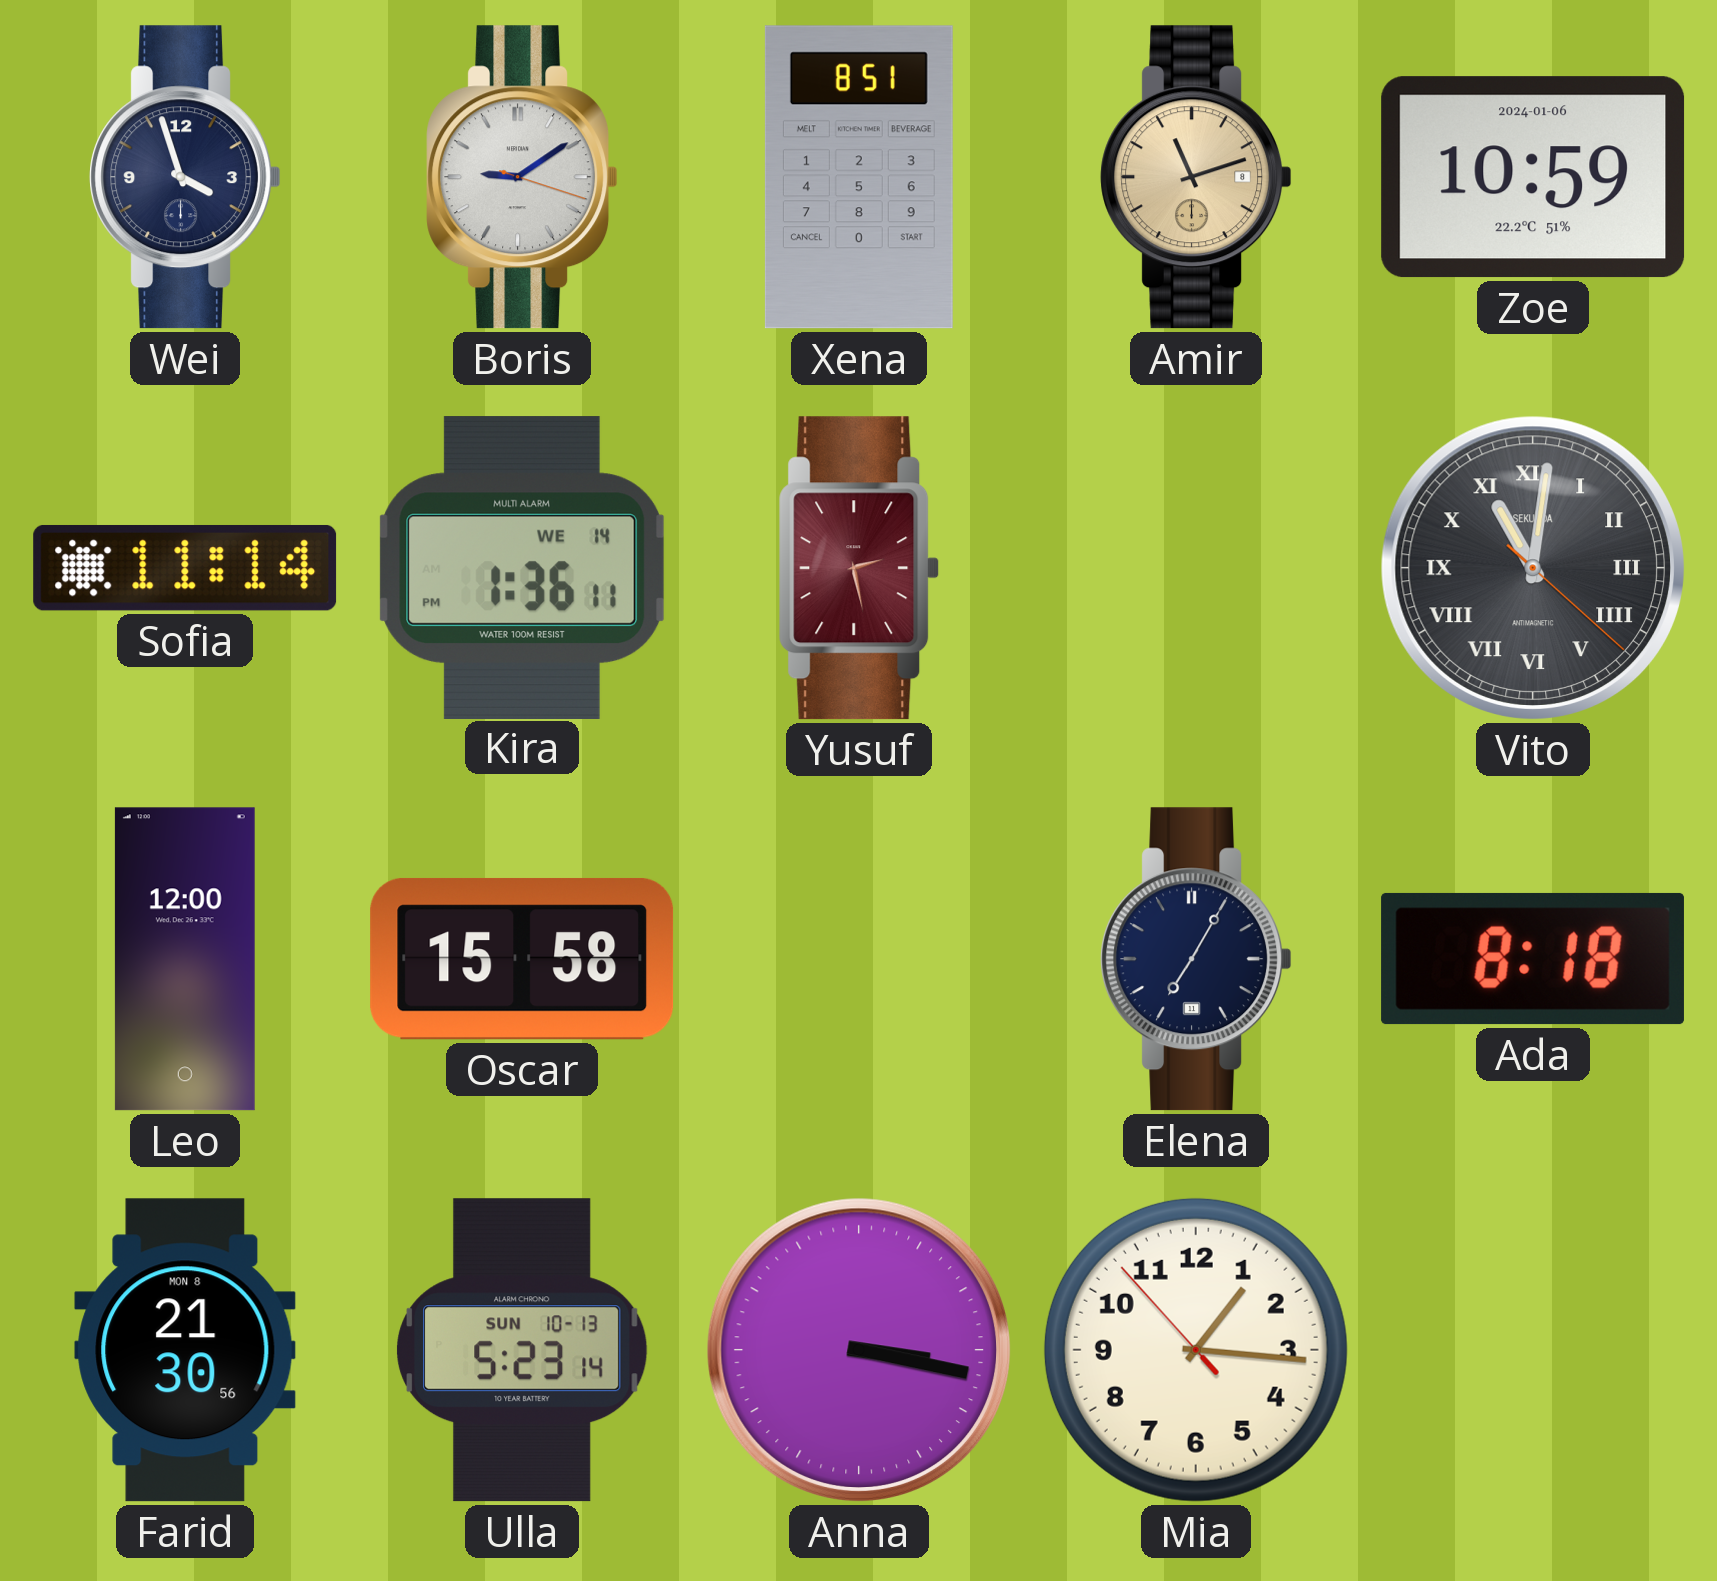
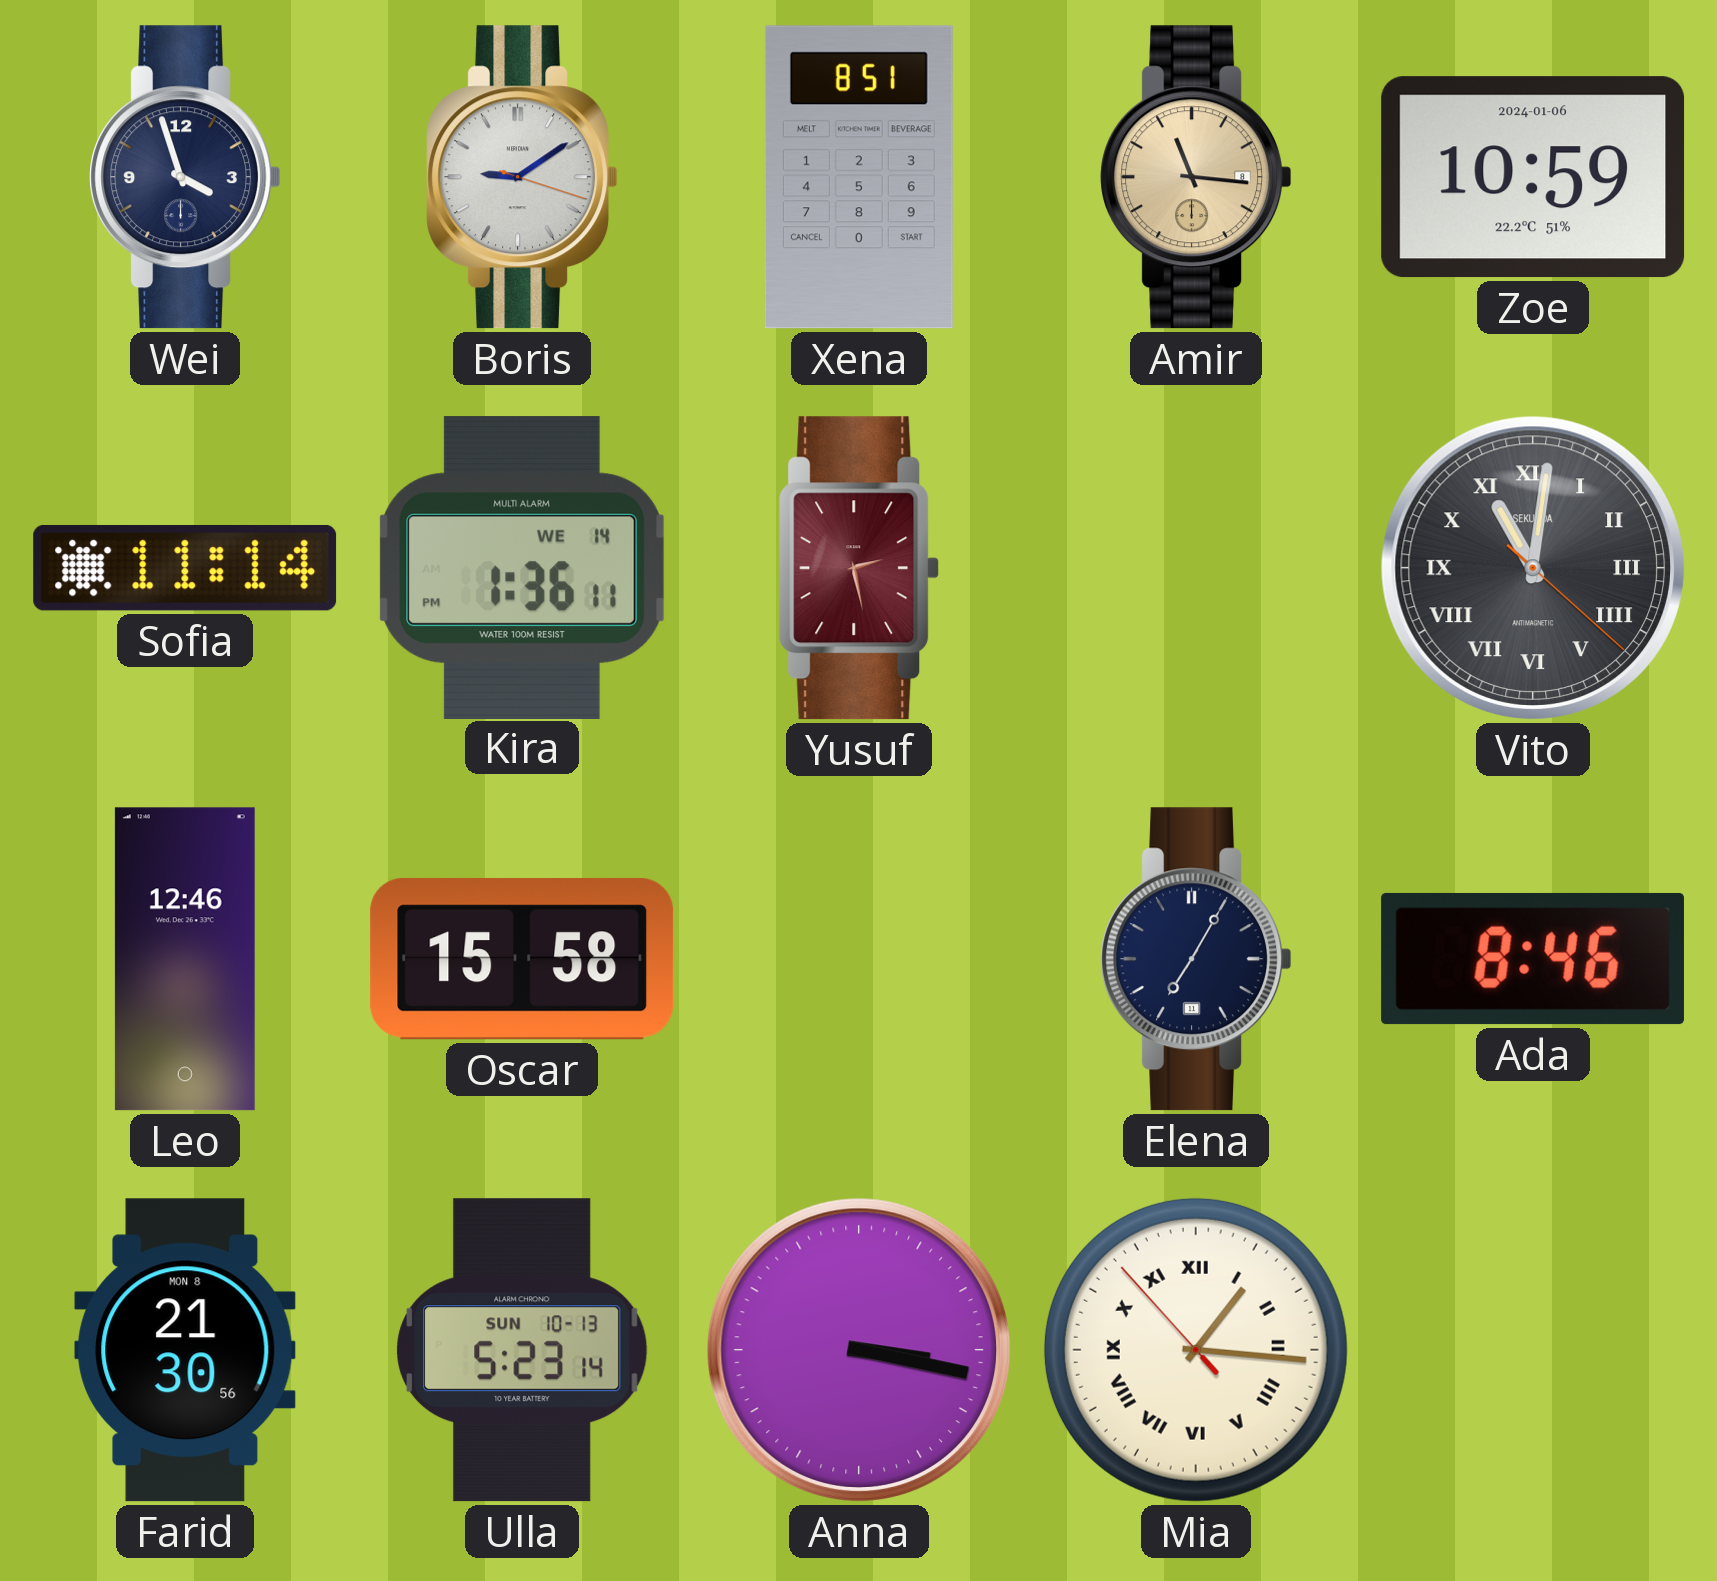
Amir: 11:12 -> 11:16 (1196, 177)
Leo: 12:00 -> 12:46 (185, 959)
Ada: 8:18 -> 8:46 (1533, 959)
Mia numerals: Arabic -> Roman (1196, 1350)
